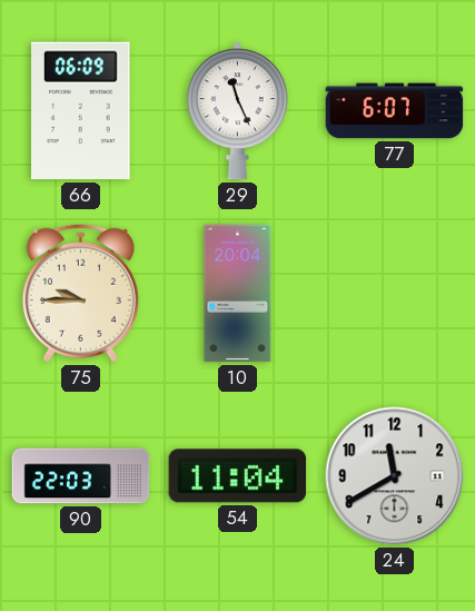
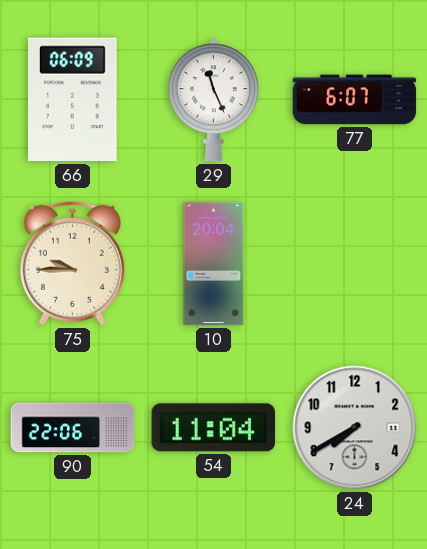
90: 22:03 -> 22:06 (73, 428)
24: 11:40 -> 7:40 (355, 428)
